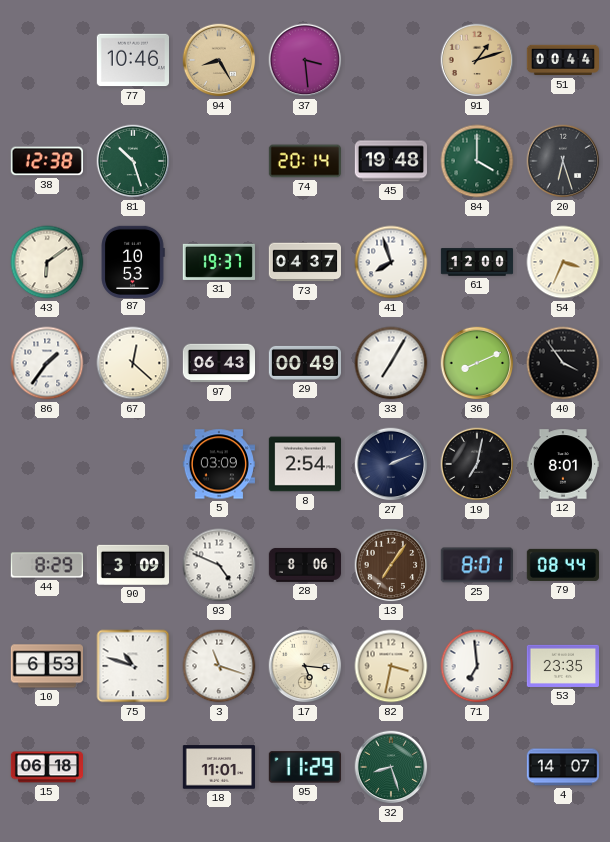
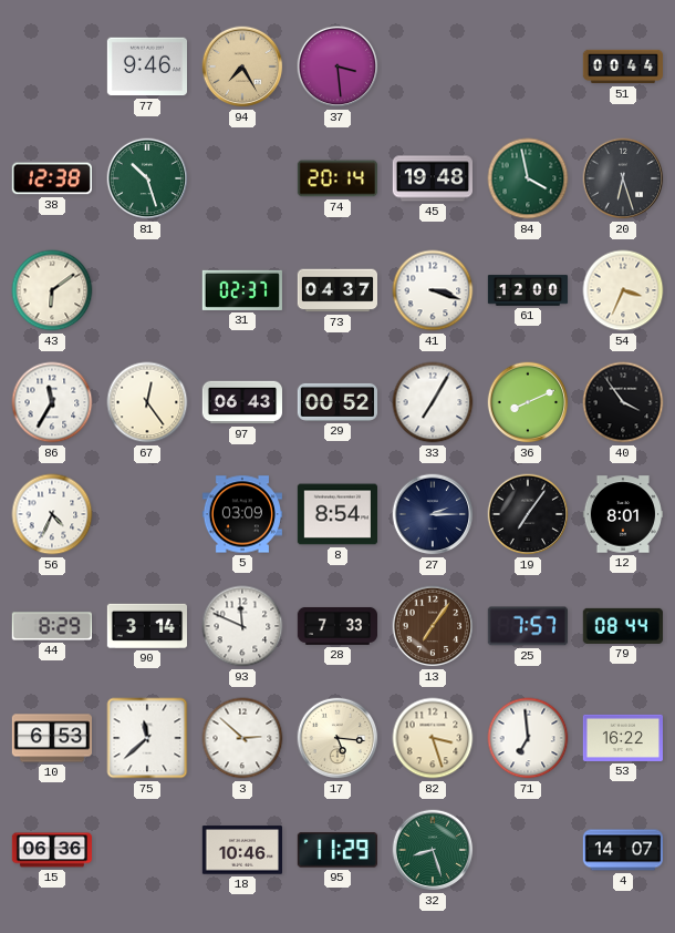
77: 10:46 -> 9:46 (146, 66)
94: 8:25 -> 7:25 (242, 66)
91: 1:12 -> none (477, 60)
84: 4:00 -> 3:58 (528, 178)
87: 10:53 -> none (133, 261)
31: 19:37 -> 02:37 (242, 290)
41: 7:57 -> 3:18 (433, 290)
86: 1:36 -> 11:35 (52, 402)
67: 12:22 -> 12:24 (147, 402)
29: 00:49 -> 00:52 (336, 402)
56: none -> 4:34 (52, 514)
8: 2:54 -> 8:54 (336, 514)
27: 2:11 -> 2:15 (433, 514)
19: 7:02 -> 7:06 (528, 514)
90: 3:09 -> 3:14 (146, 626)
93: 4:49 -> 11:49 (242, 626)
28: 8:06 -> 7:33 (336, 626)
25: 8:01 -> 7:57 (528, 626)
75: 10:48 -> 11:38 (147, 738)
3: 11:18 -> 2:52 (242, 738)
82: 3:32 -> 3:27 (433, 738)
53: 23:35 -> 16:22 (622, 738)
15: 06:18 -> 06:36 (52, 850)
18: 11:01 -> 10:46 (241, 850)
